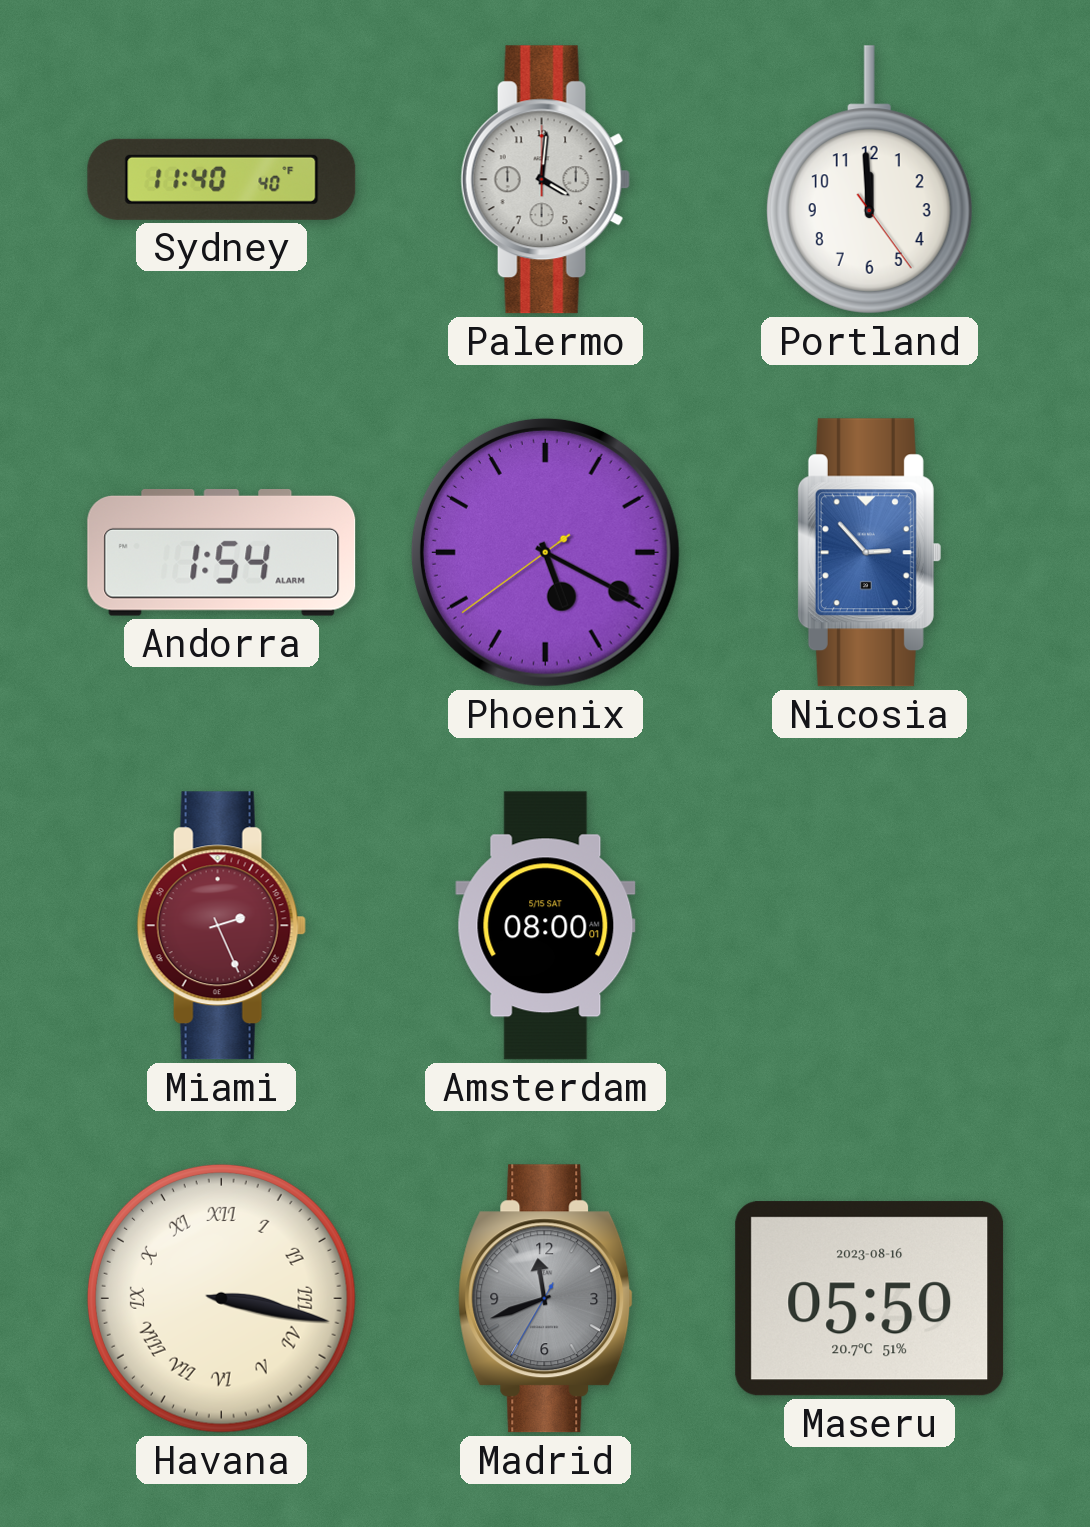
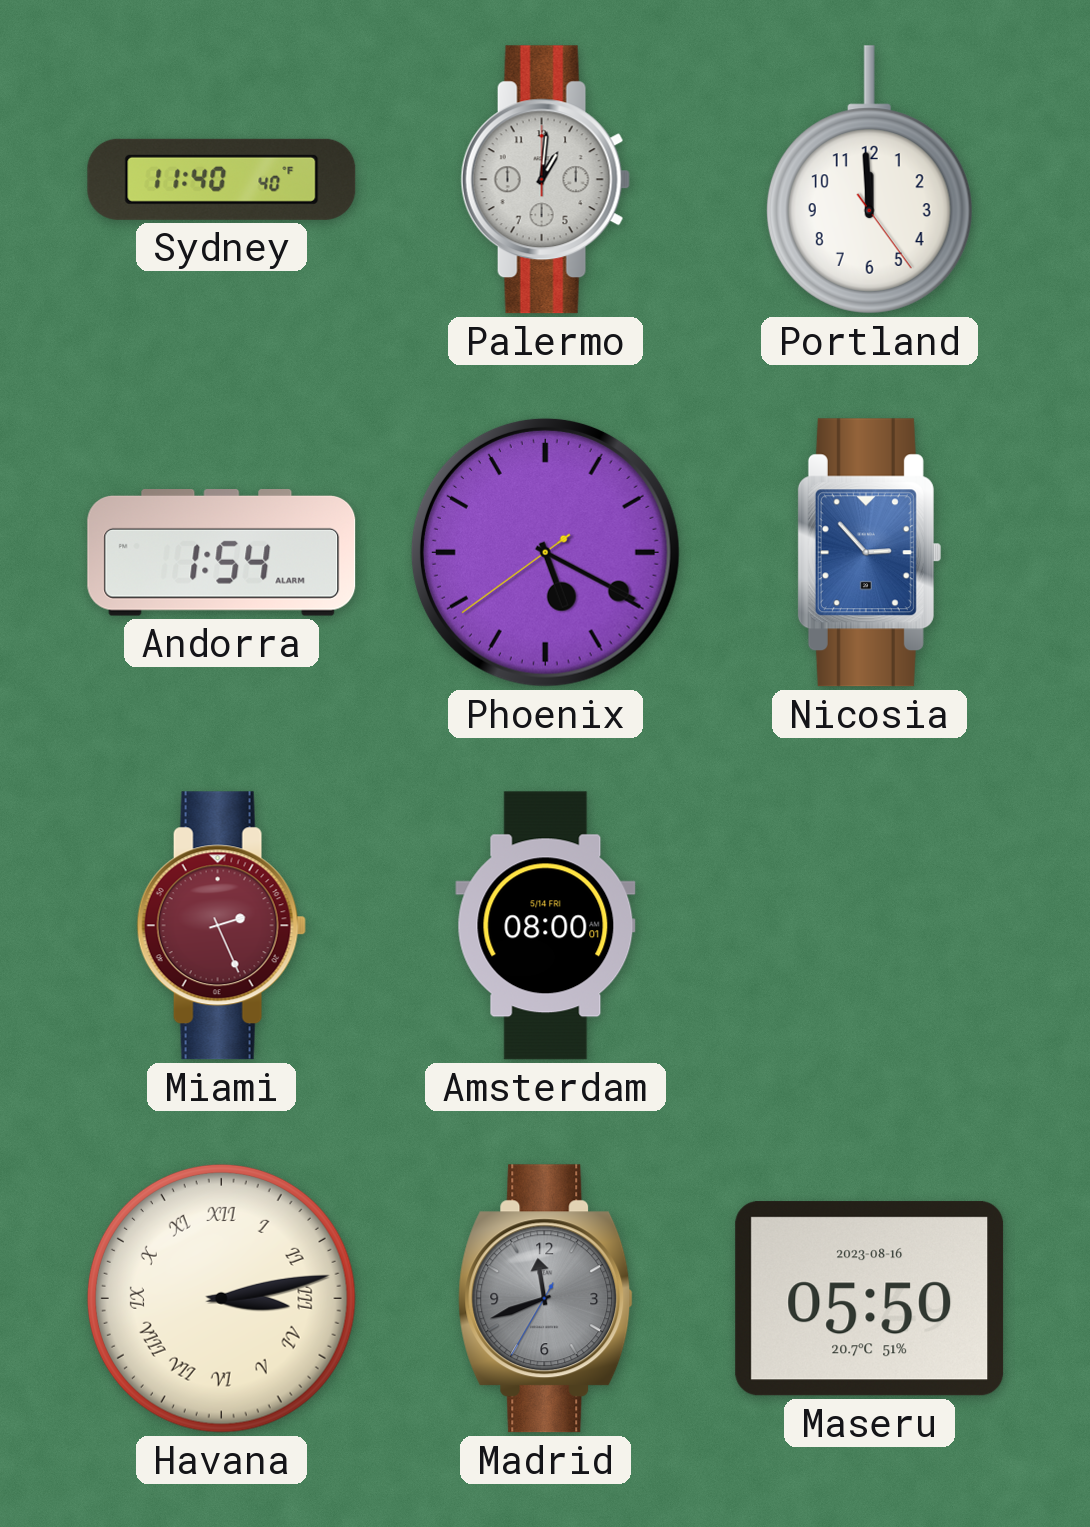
Palermo: 4:01 -> 1:01 (545, 180)
Amsterdam date: 5/15 SAT -> 5/14 FRI (546, 926)
Havana: 3:17 -> 3:13 (221, 1298)
